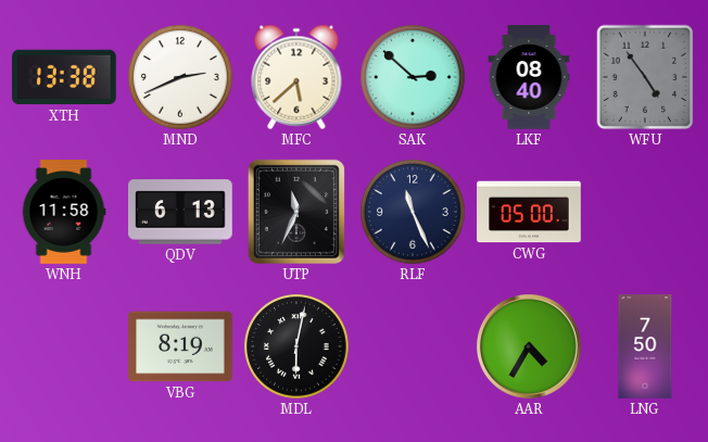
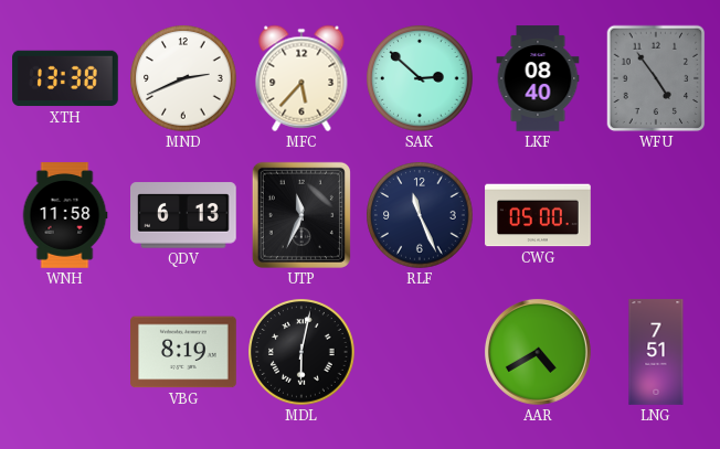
MFC: 5:38 -> 5:37 (301, 78)
AAR: 4:35 -> 4:40 (538, 352)
LNG: 7:50 -> 7:51 (656, 352)
